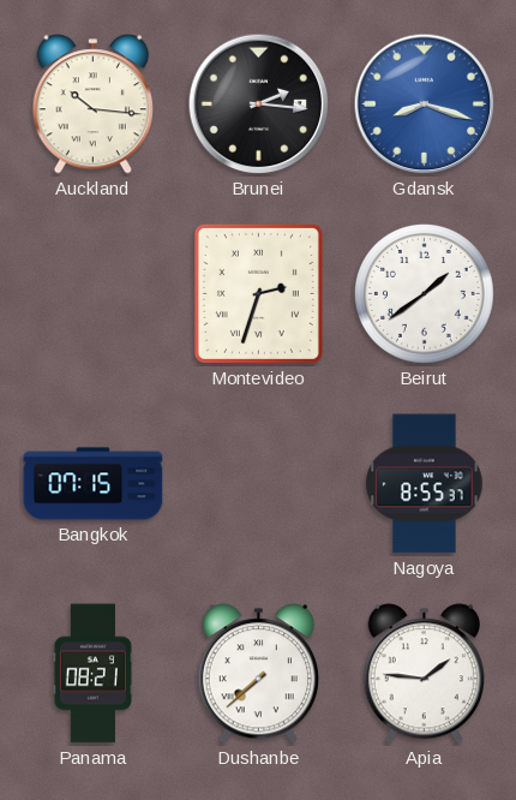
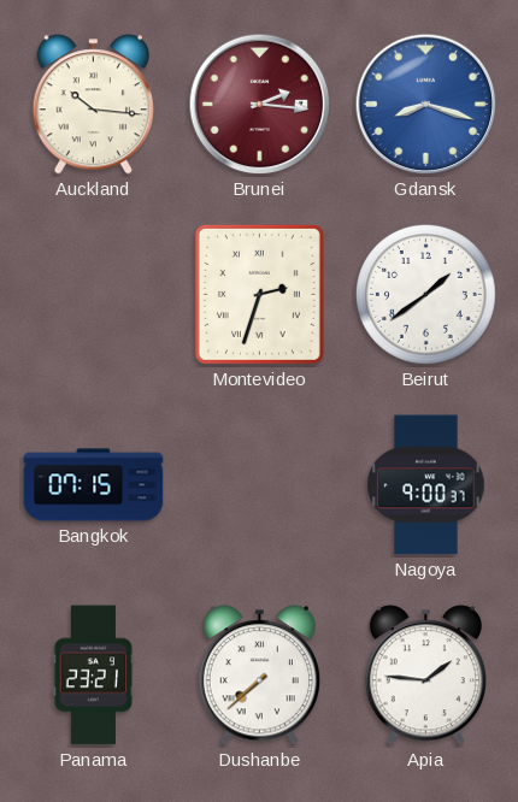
Brunei dial: black -> burgundy (260, 105)
Nagoya: 8:55 -> 9:00 (426, 485)
Panama: 08:21 -> 23:21 (93, 676)
